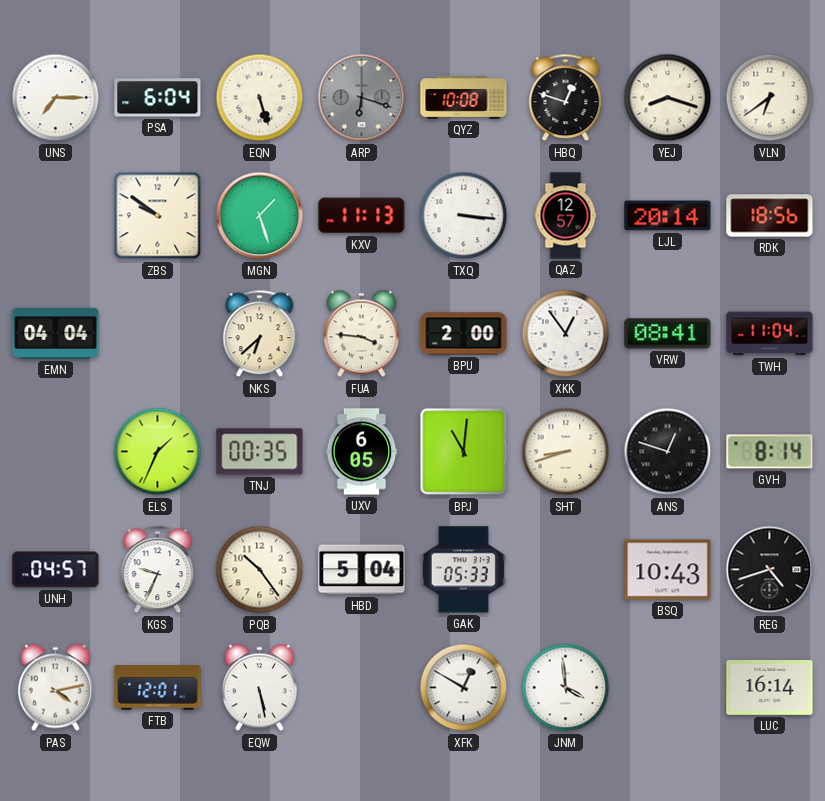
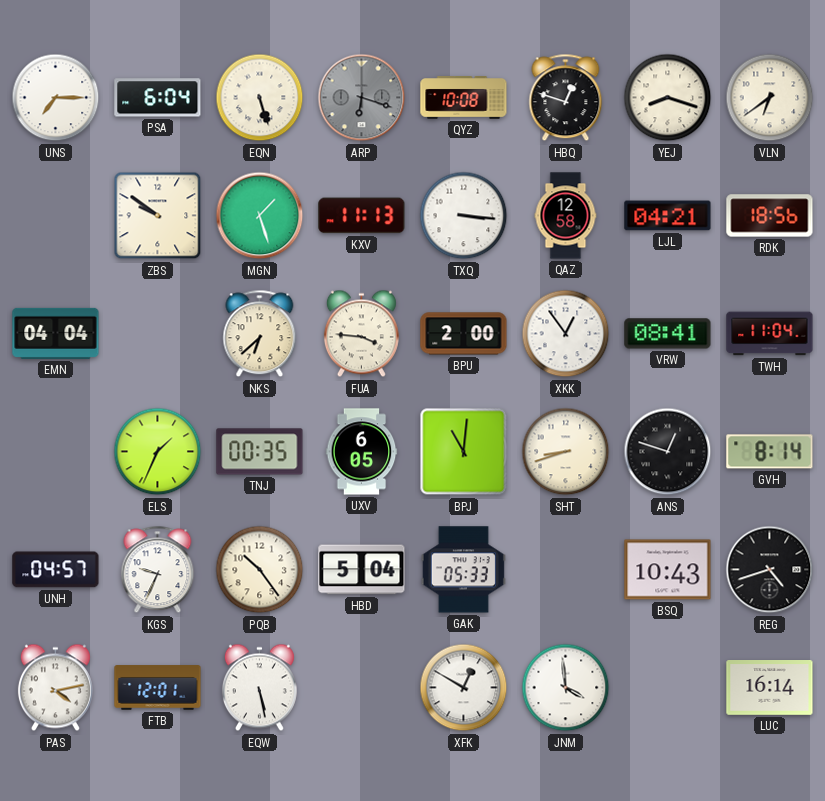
QAZ: 12:57 -> 12:58 (566, 216)
LJL: 20:14 -> 04:21 (668, 216)
